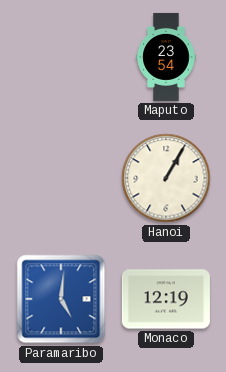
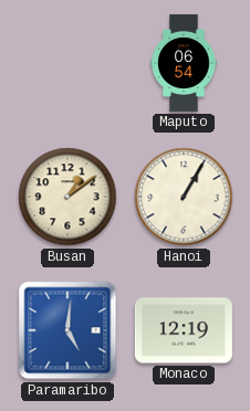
Maputo: 23:54 -> 06:54 (184, 63)
Busan: none -> 1:09 (67, 197)
